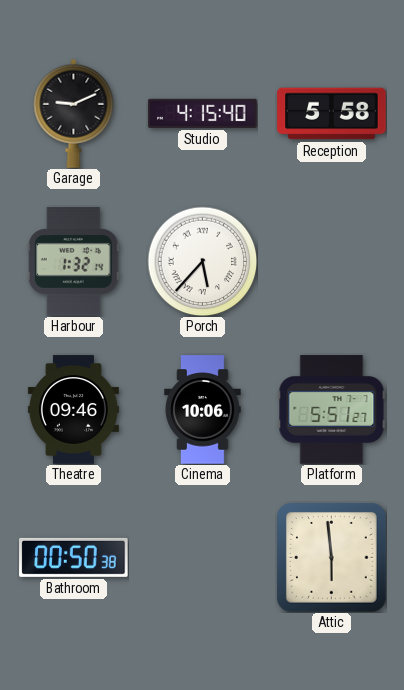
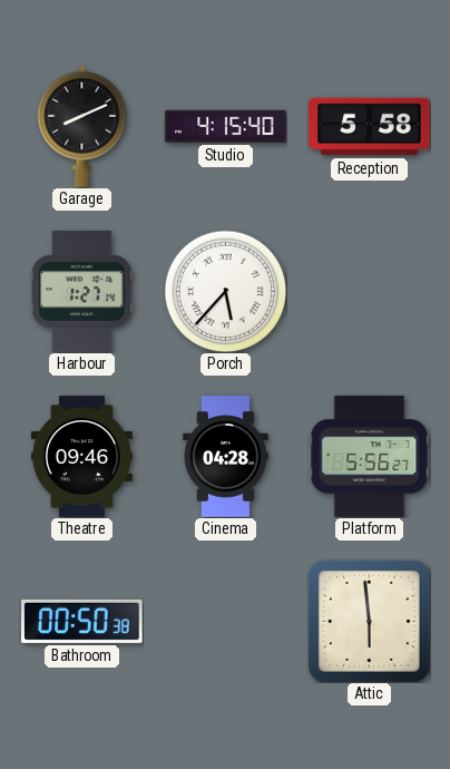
Garage: 9:11 -> 8:11 (82, 126)
Harbour: 1:32 -> 1:27 (82, 292)
Cinema: 10:06 -> 04:28 (226, 457)
Platform: 5:51 -> 5:56 (370, 457)
